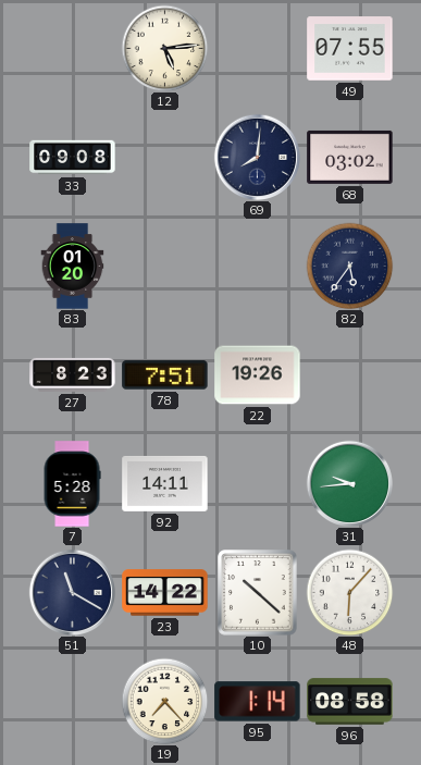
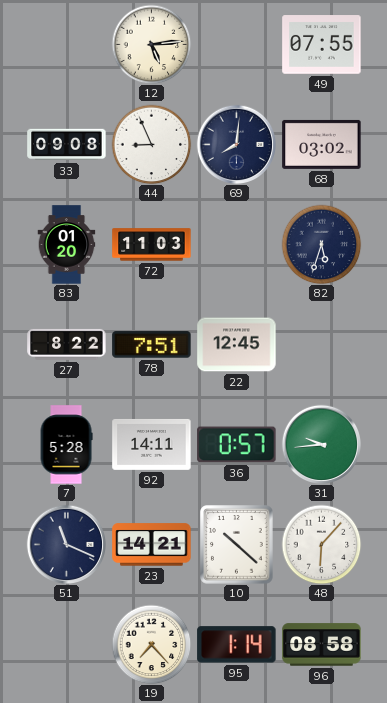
44: none -> 8:56 (151, 144)
72: none -> 11:03 (152, 245)
82: 5:36 -> 5:33 (321, 244)
27: 8:23 -> 8:22 (67, 344)
22: 19:26 -> 12:45 (237, 345)
36: none -> 0:57 (237, 445)
51: 11:20 -> 11:19 (66, 544)
23: 14:22 -> 14:21 (152, 545)
